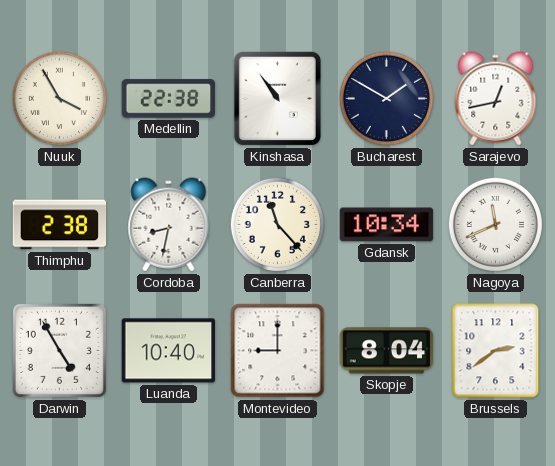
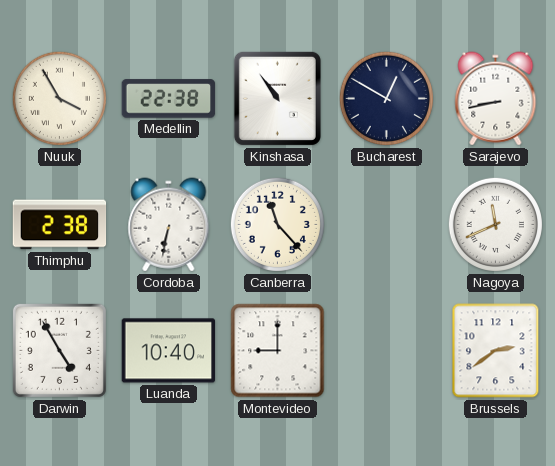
Bucharest: 1:50 -> 12:50 (386, 98)
Sarajevo: 12:43 -> 8:43 (496, 99)
Cordoba: 8:32 -> 6:32 (169, 225)
Gdansk: 10:34 -> none (387, 225)
Skopje: 8:04 -> none (387, 351)
